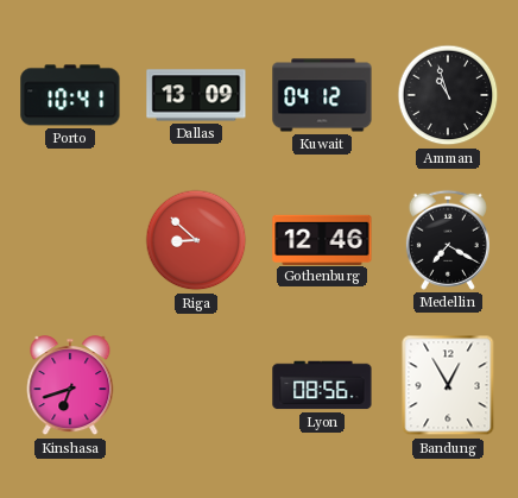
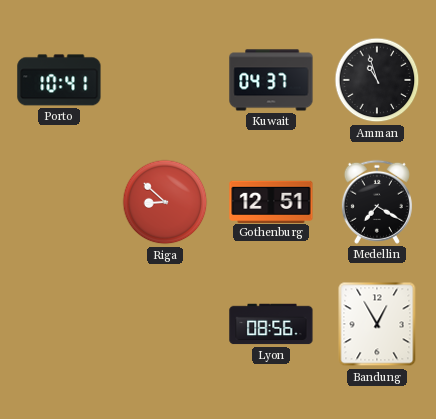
Dallas: 13:09 -> none (196, 95)
Kuwait: 04:12 -> 04:37 (271, 80)
Gothenburg: 12:46 -> 12:51 (271, 201)
Kinshasa: 6:42 -> none (70, 386)
